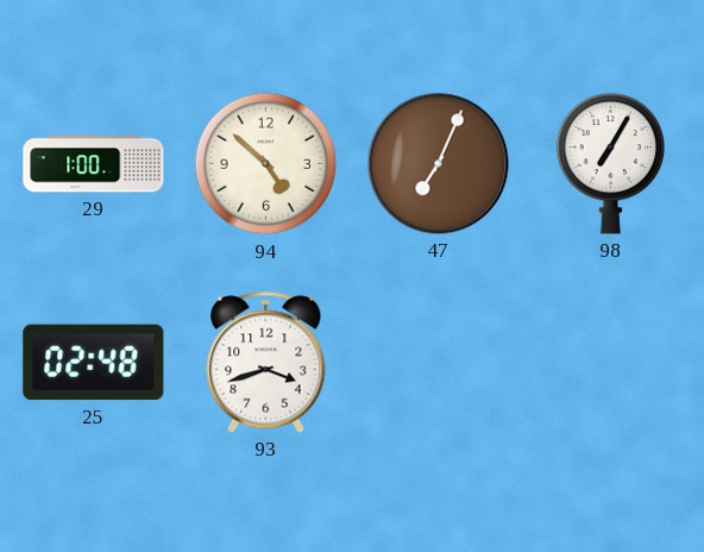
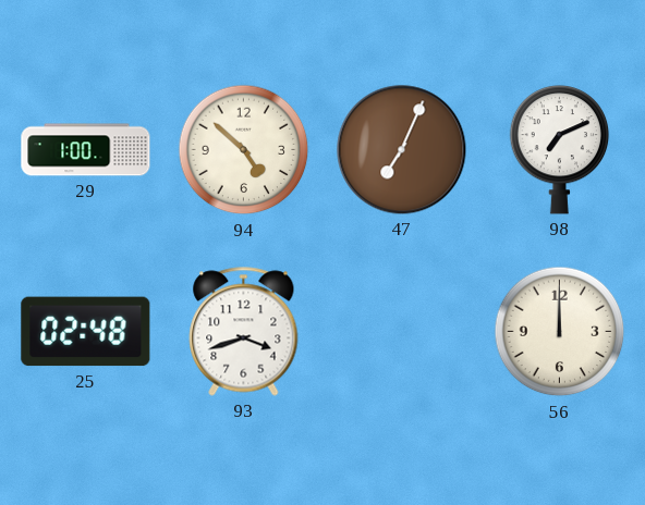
98: 7:05 -> 7:11 (560, 150)
56: none -> 12:00 (560, 332)
